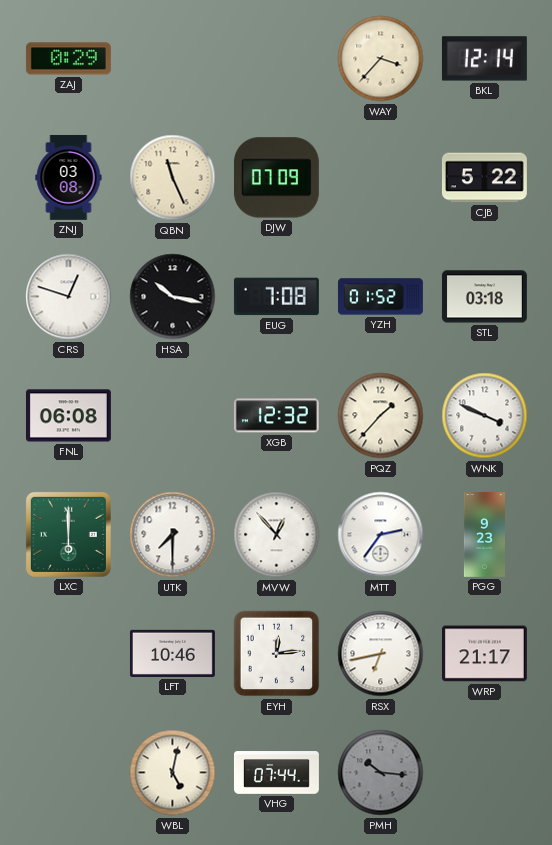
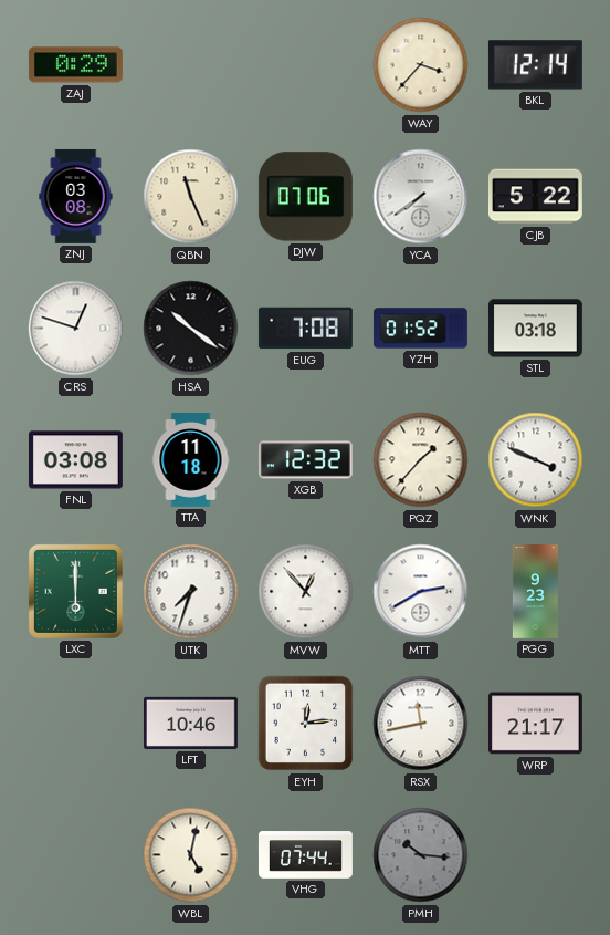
DJW: 07:09 -> 07:06 (305, 197)
YCA: none -> 7:39 (421, 197)
HSA: 10:17 -> 10:21 (191, 329)
FNL: 06:08 -> 03:08 (75, 460)
TTA: none -> 11:18 (191, 459)
UTK: 7:30 -> 7:33 (191, 592)
MTT: 2:36 -> 2:40 (421, 592)
RSX: 6:43 -> 11:43 (421, 724)
